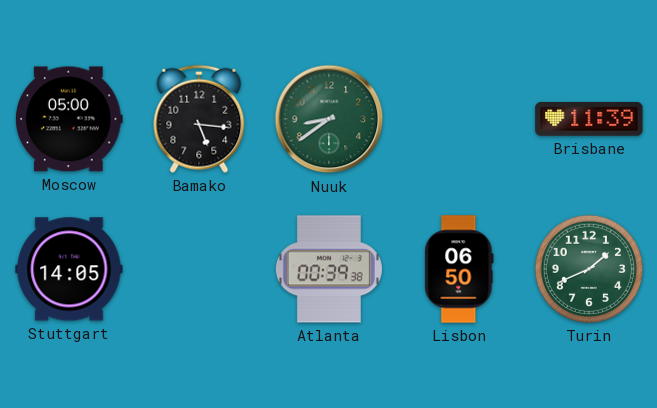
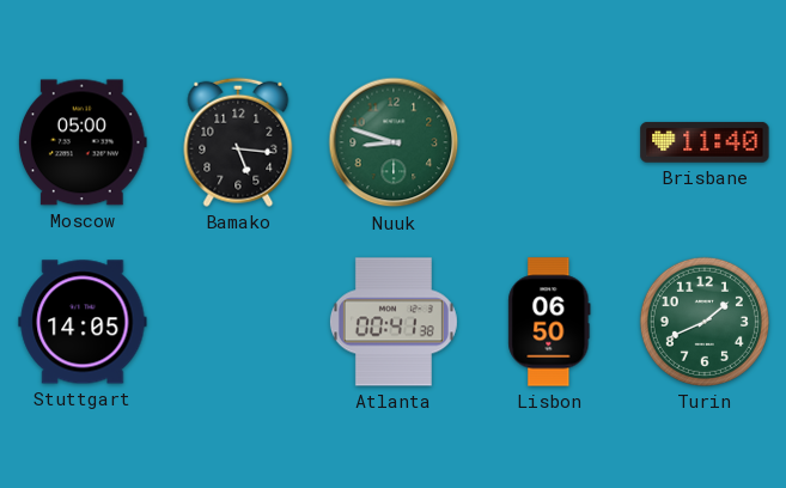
Nuuk: 8:39 -> 8:48 (394, 142)
Brisbane: 11:39 -> 11:40 (705, 142)
Atlanta: 00:39 -> 00:41 (394, 322)
